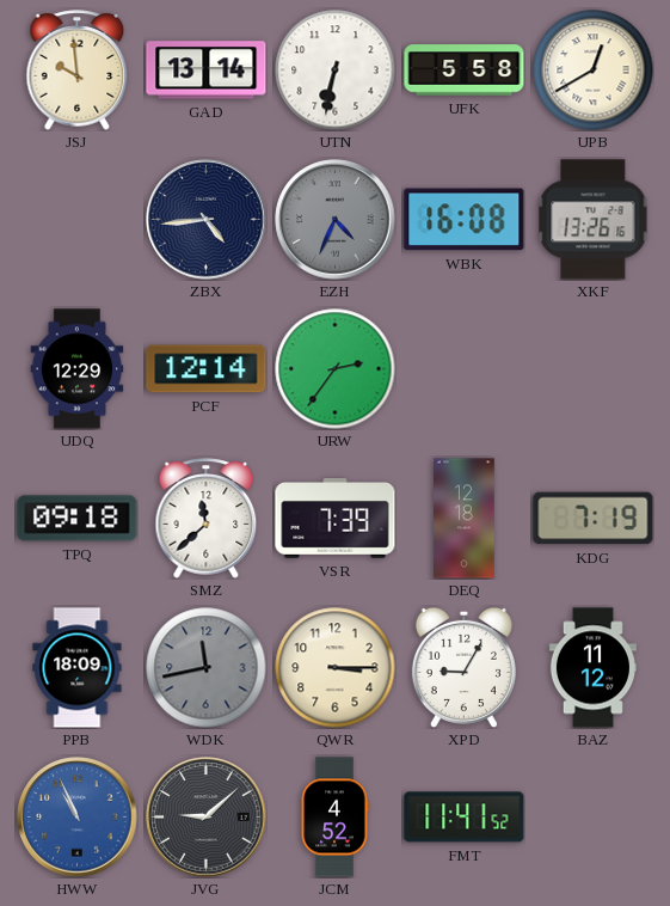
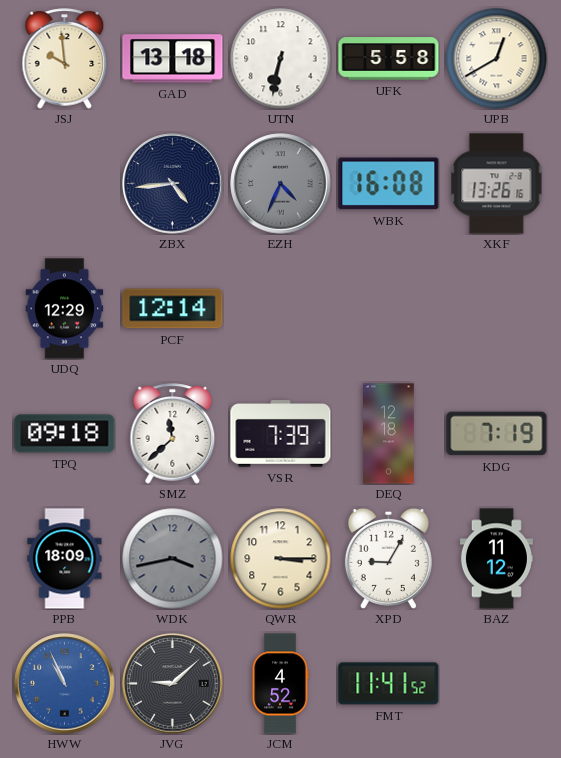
GAD: 13:14 -> 13:18 (173, 59)
URW: 2:36 -> none (336, 369)
WDK: 11:43 -> 3:43 (173, 559)
